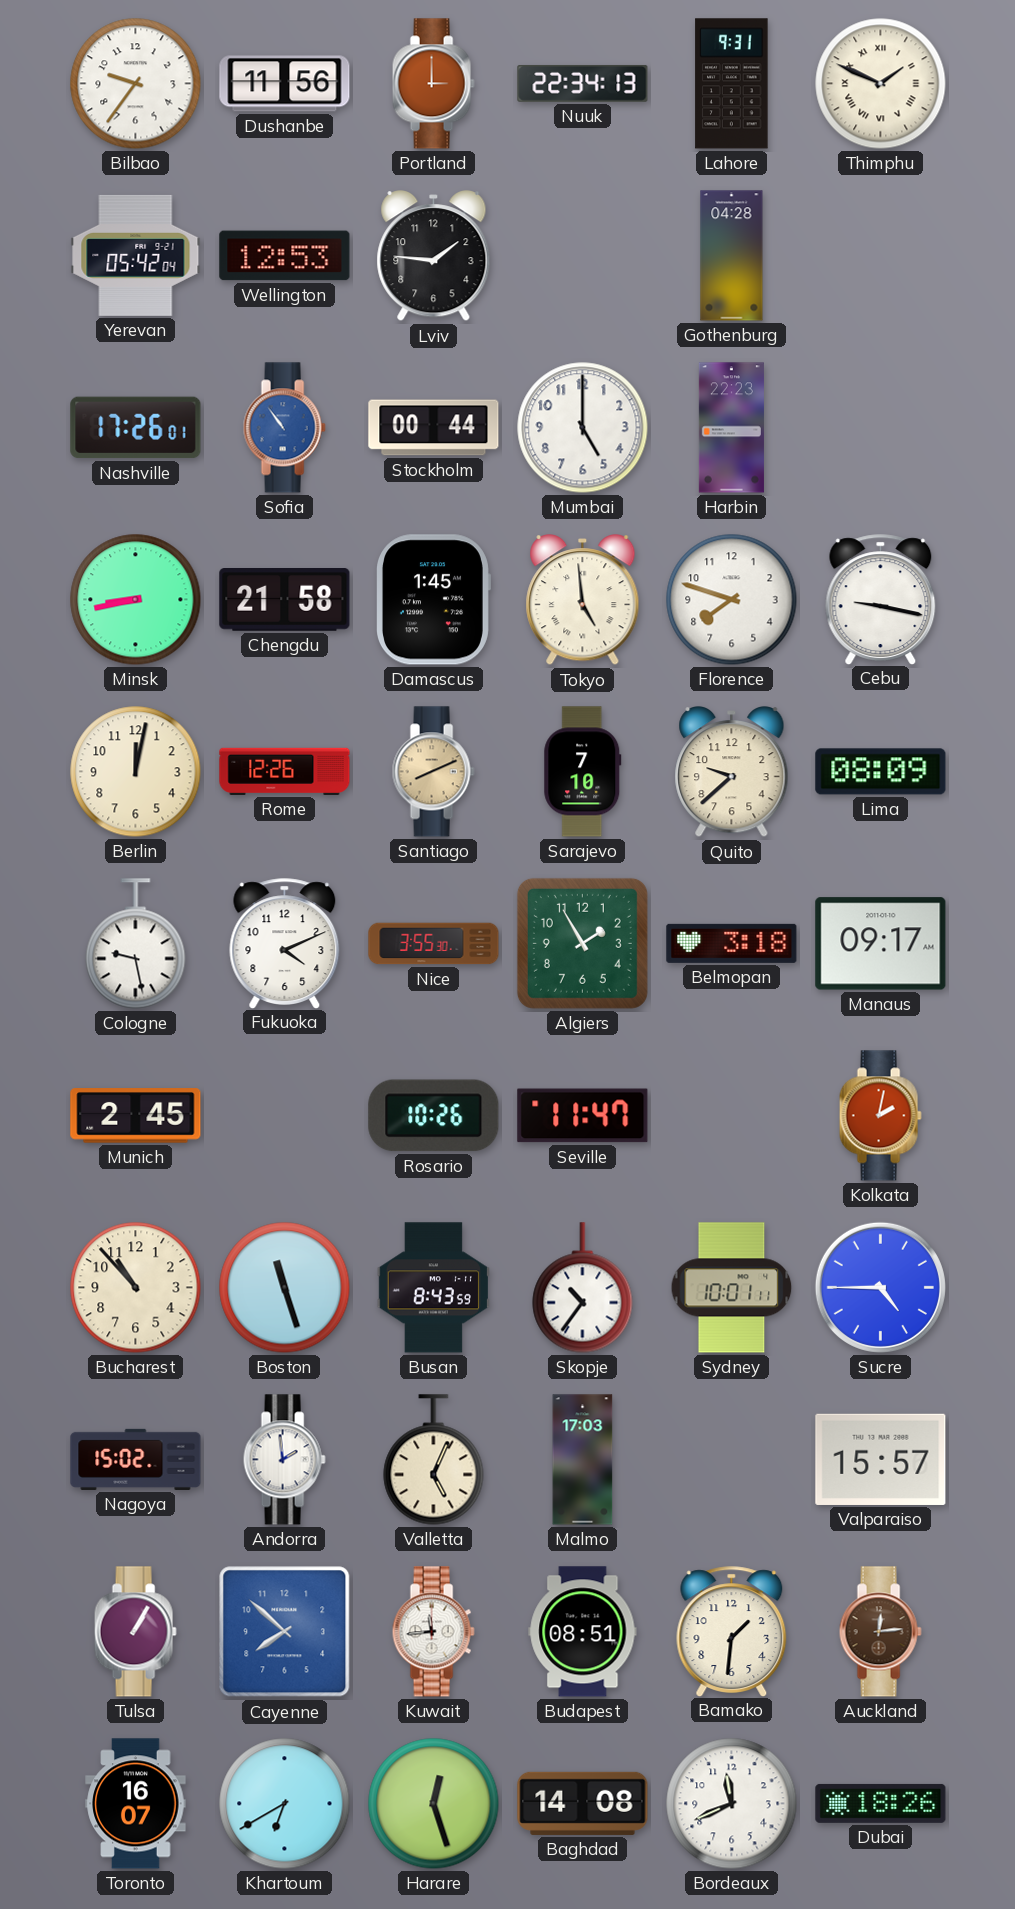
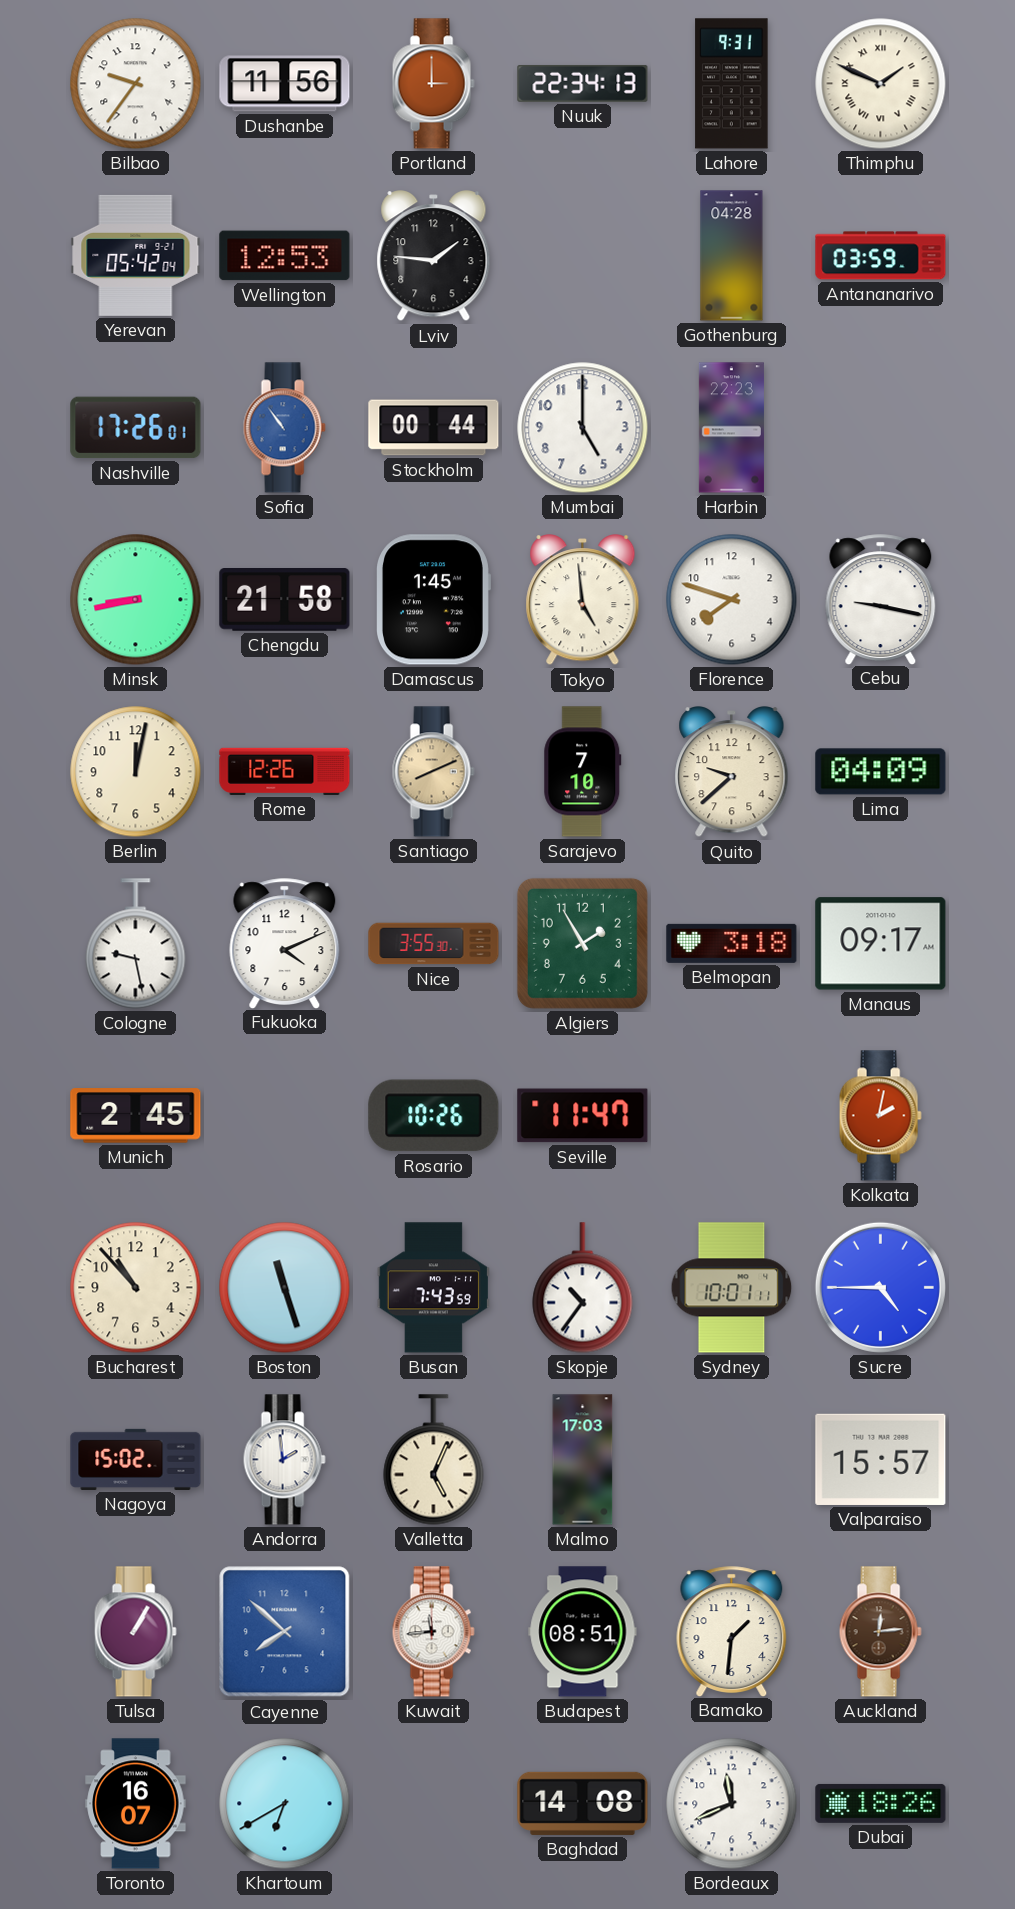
Antananarivo: none -> 03:59 (881, 256)
Lima: 08:09 -> 04:09 (881, 772)
Busan: 8:43 -> 7:43 (433, 1288)
Harare: 12:27 -> none (434, 1804)
